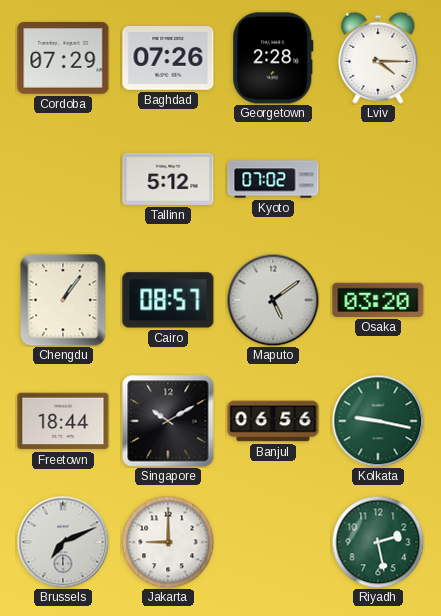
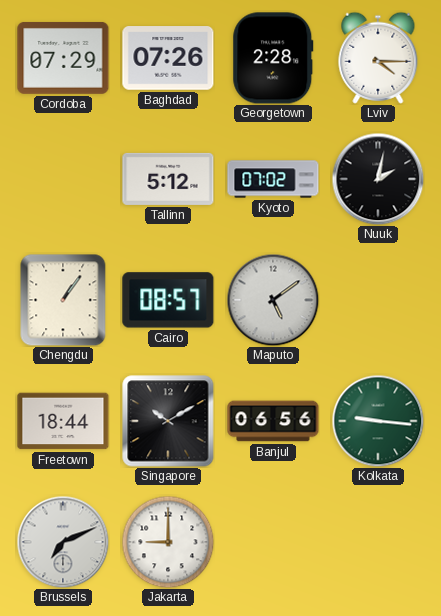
Nuuk: none -> 2:02 (378, 179)
Osaka: 03:20 -> none (378, 300)
Kolkata: 9:17 -> 9:16 (378, 421)
Riyadh: 2:28 -> none (378, 542)
